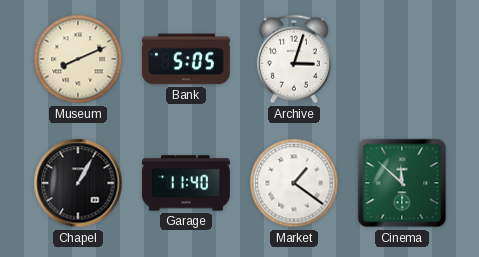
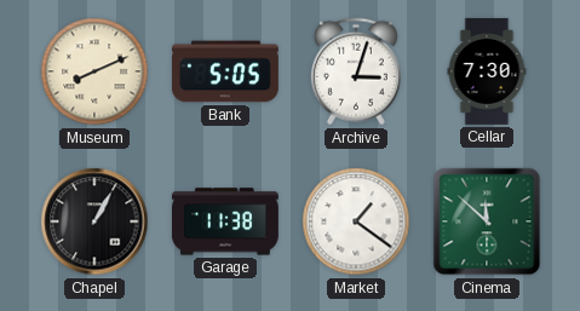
Cellar: none -> 7:30 (487, 71)
Garage: 11:40 -> 11:38 (225, 221)
